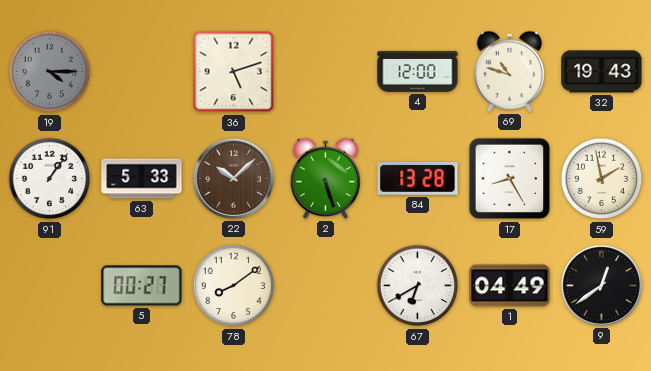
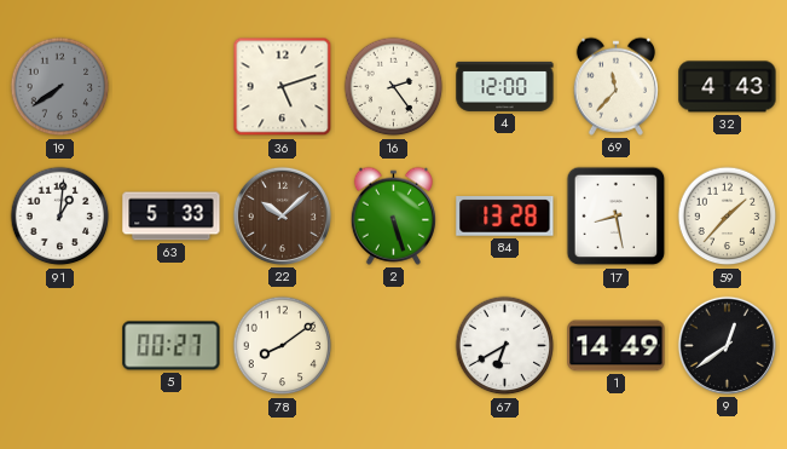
19: 4:15 -> 7:39 (60, 87)
16: none -> 2:24 (394, 87)
69: 10:48 -> 11:37 (615, 86)
32: 19:43 -> 4:43 (728, 87)
91: 1:06 -> 1:01 (60, 217)
17: 8:25 -> 8:28 (617, 217)
59: 1:58 -> 1:37 (728, 217)
1: 04:49 -> 14:49 (617, 346)
